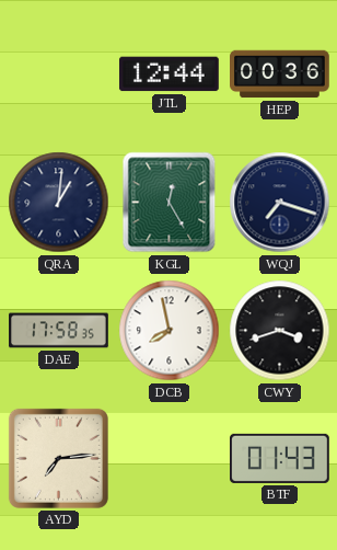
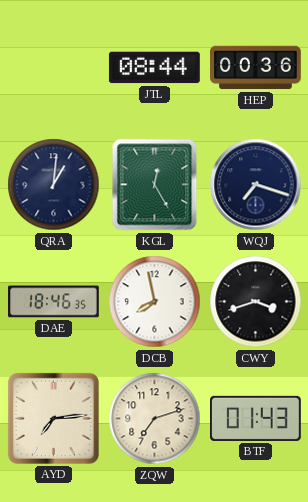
JTL: 12:44 -> 08:44 (154, 68)
DAE: 17:58 -> 18:46 (54, 302)
ZQW: none -> 7:12 (155, 419)
